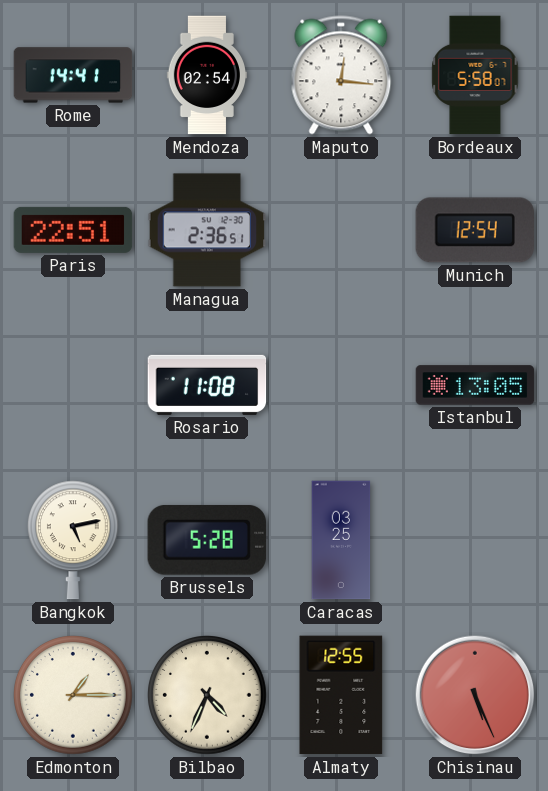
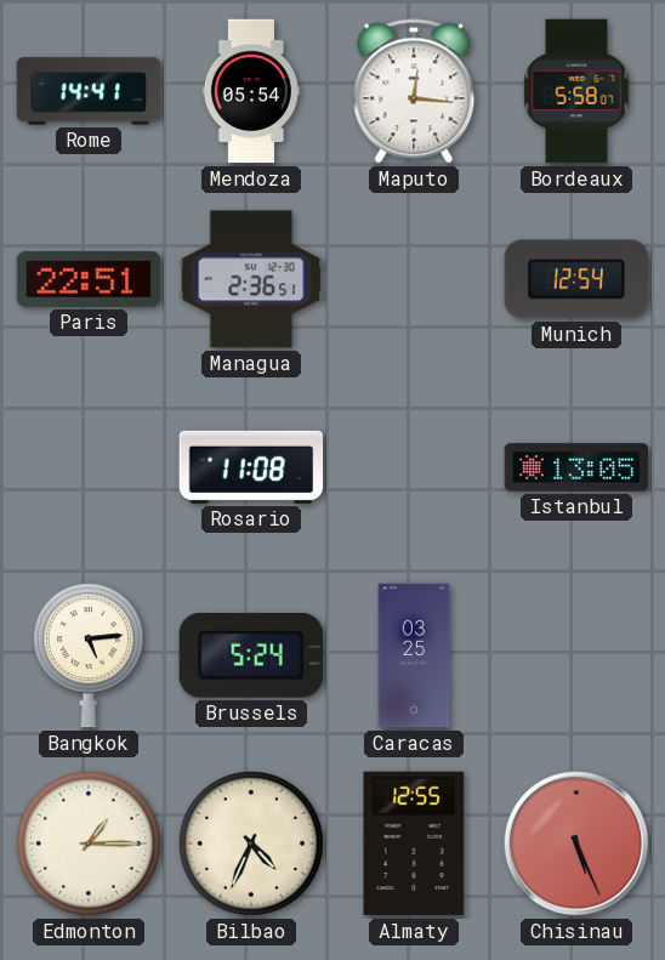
Mendoza: 02:54 -> 05:54 (250, 91)
Bangkok: 5:13 -> 5:14 (89, 655)
Brussels: 5:28 -> 5:24 (251, 655)
